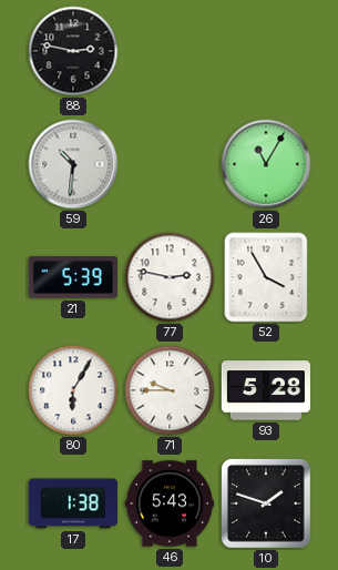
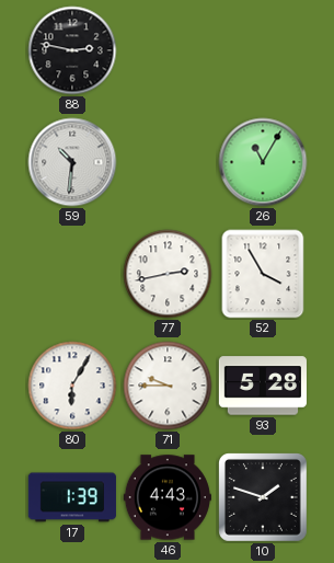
21: 5:39 -> none (72, 277)
77: 2:47 -> 2:43 (168, 274)
17: 1:38 -> 1:39 (72, 497)
46: 5:43 -> 4:43 (168, 497)
